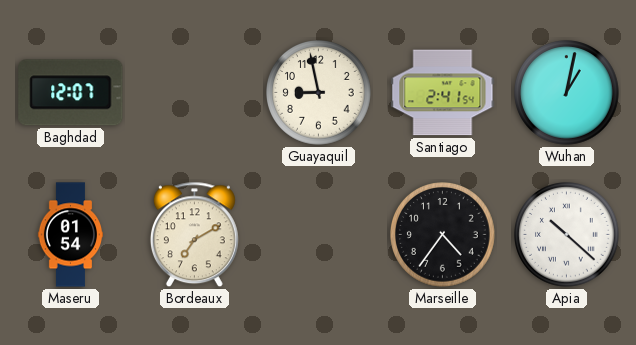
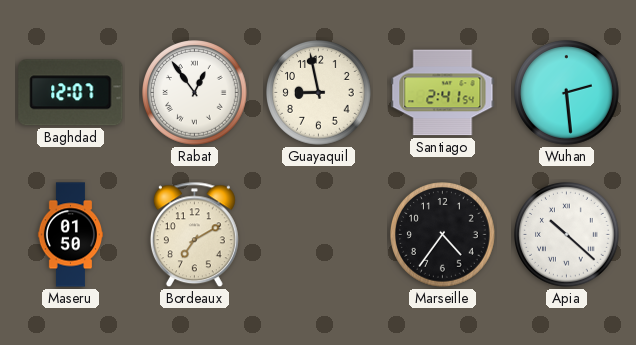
Rabat: none -> 12:54 (195, 93)
Wuhan: 1:02 -> 2:29 (567, 93)
Maseru: 01:54 -> 01:50 (70, 235)
